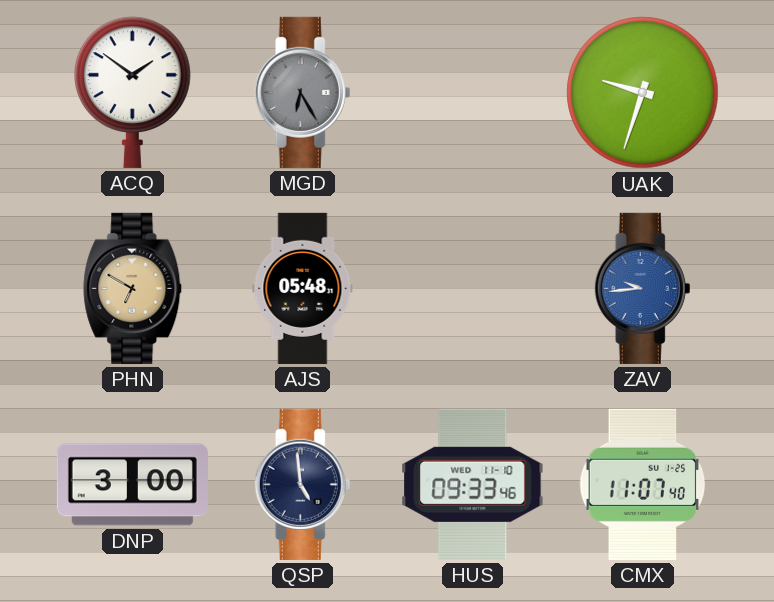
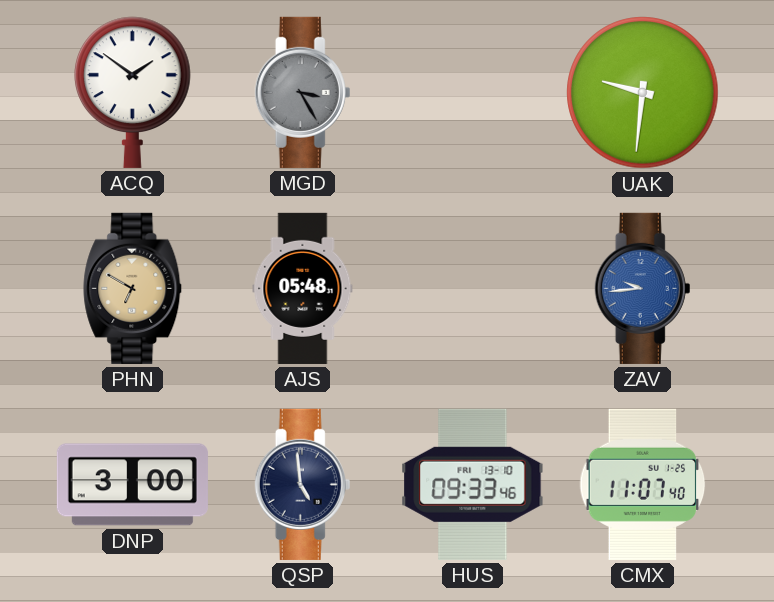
MGD: 6:25 -> 3:25 (303, 92)
UAK: 9:33 -> 9:31 (643, 93)
HUS date: WED 11-10 -> FRI 13-10 (473, 484)
